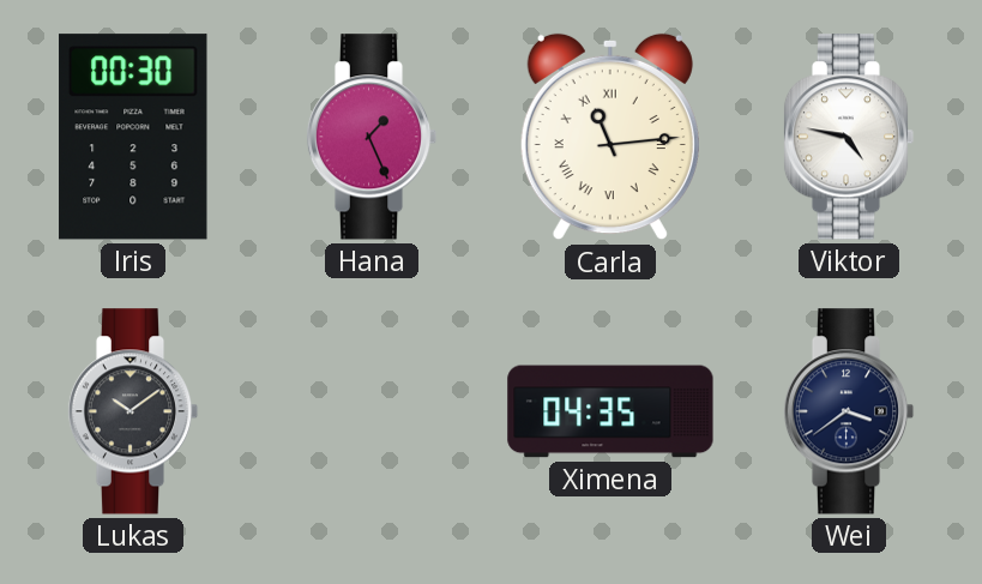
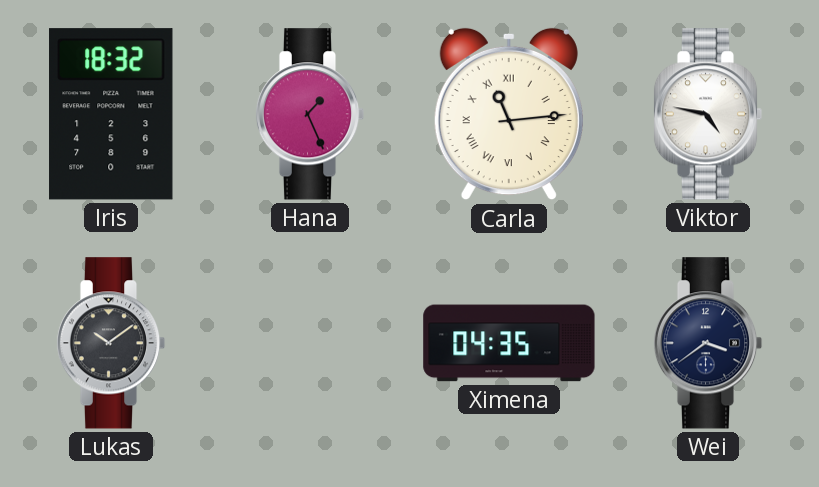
Iris: 00:30 -> 18:32 (111, 114)
